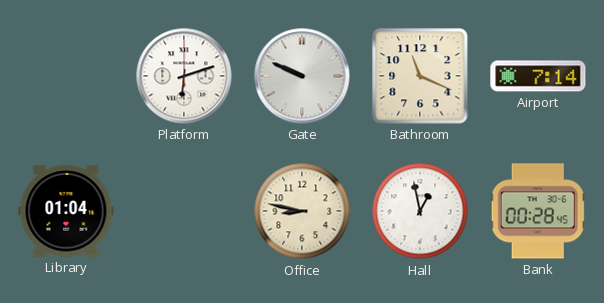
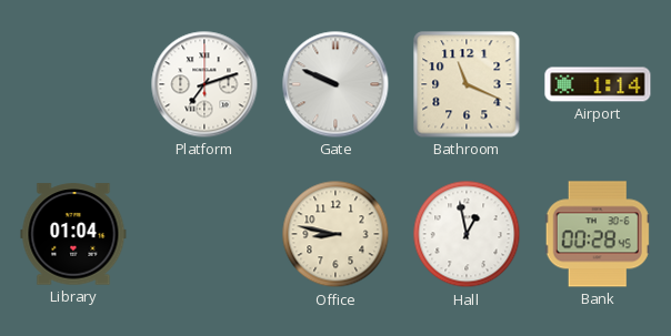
Platform: 6:12 -> 7:12 (204, 84)
Airport: 7:14 -> 1:14 (598, 84)
